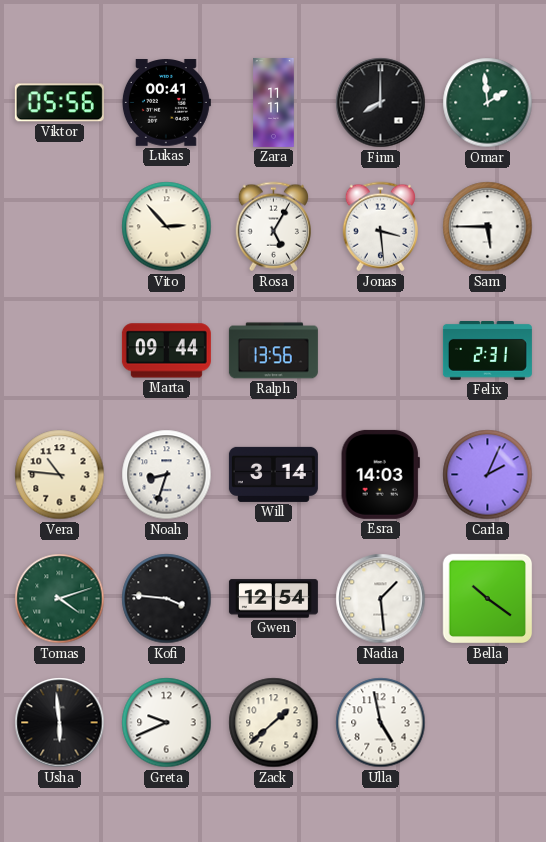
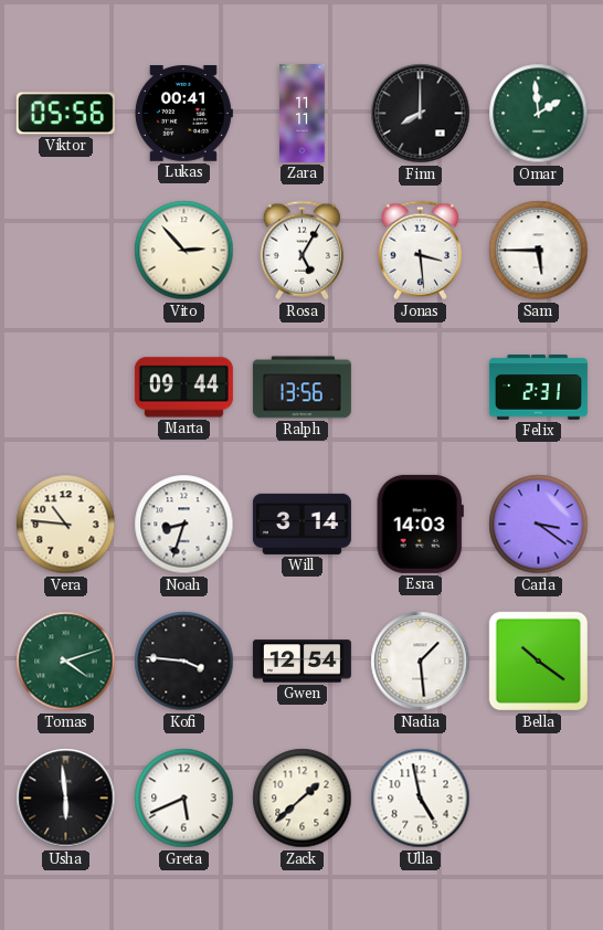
Carla: 2:04 -> 3:21 (539, 525)
Greta: 9:41 -> 5:41 (184, 799)
